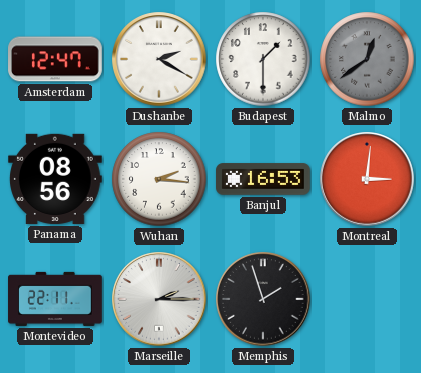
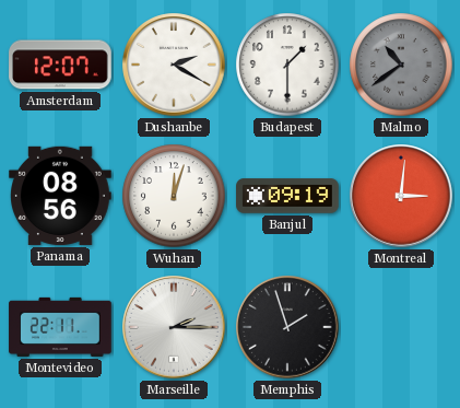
Amsterdam: 12:47 -> 12:07 (60, 65)
Malmo: 12:39 -> 10:39 (401, 65)
Wuhan: 2:16 -> 12:03 (174, 196)
Banjul: 16:53 -> 09:19 (287, 196)
